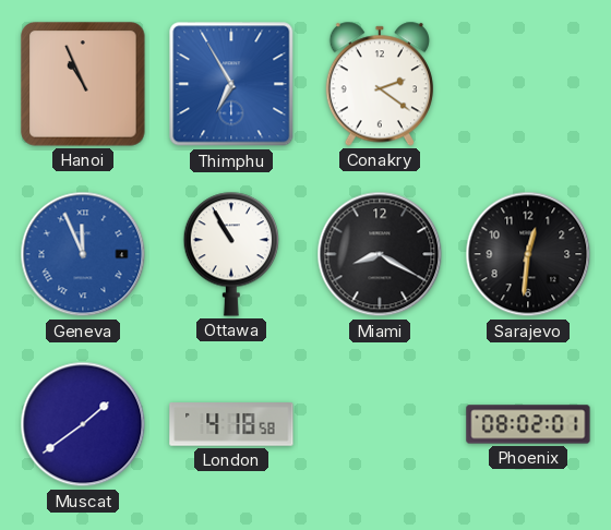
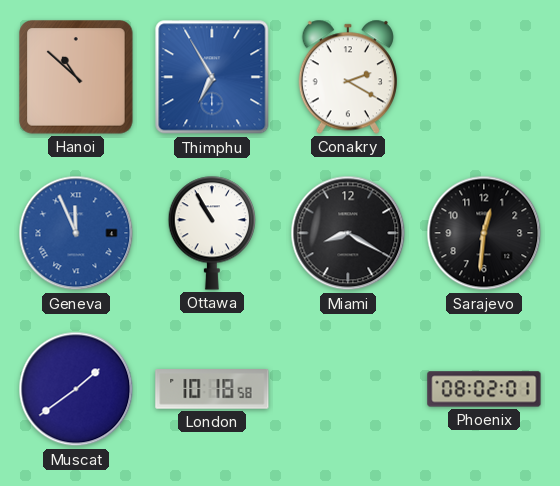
Hanoi: 10:56 -> 10:52 (76, 77)
Conakry: 2:21 -> 2:20 (348, 77)
London: 4:18 -> 10:18 (212, 389)
